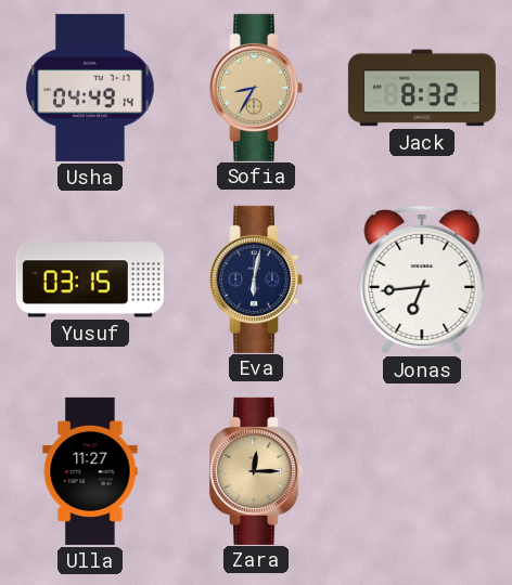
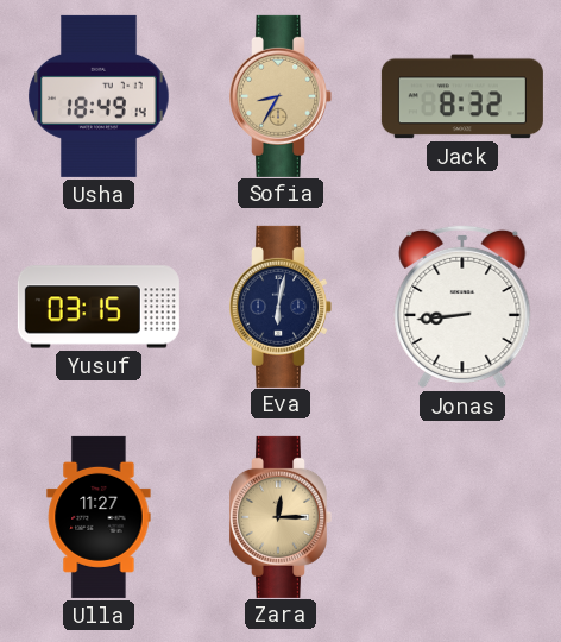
Usha: 04:49 -> 18:49 (99, 96)
Jonas: 6:44 -> 8:44 (462, 307)
